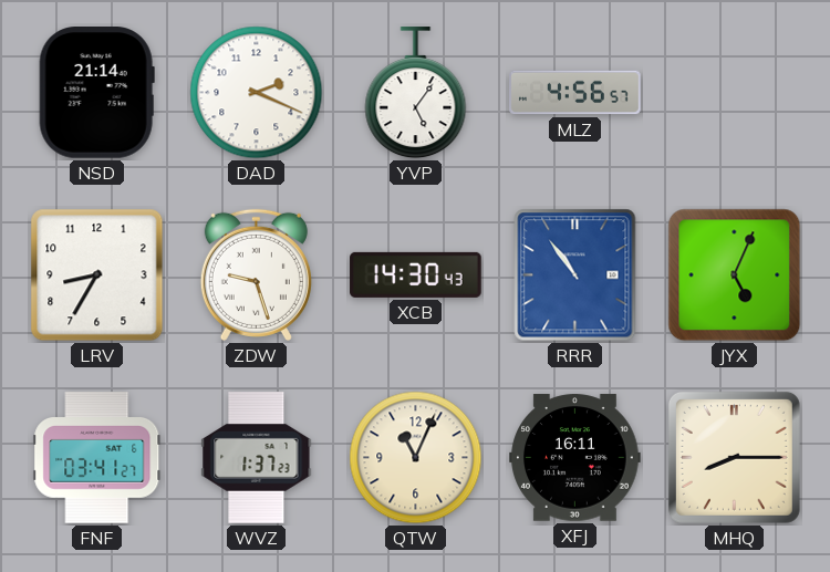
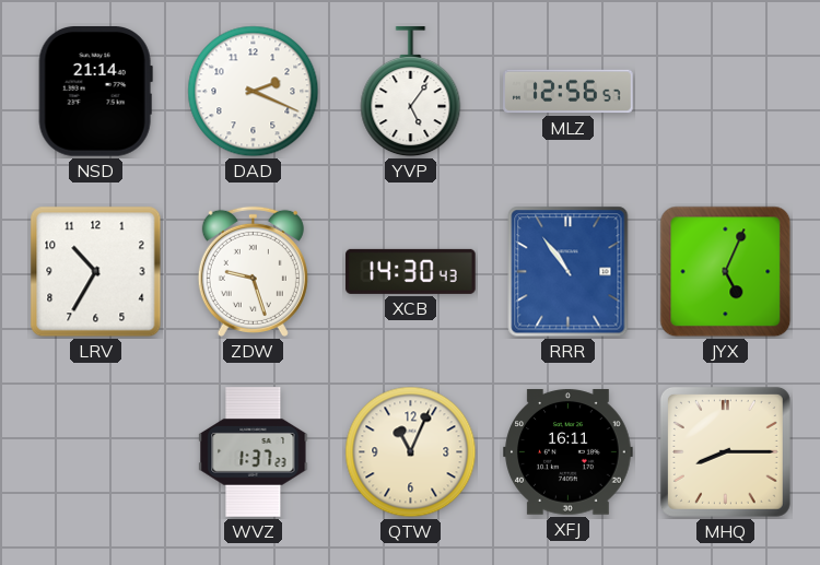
MLZ: 4:56 -> 12:56 (569, 92)
LRV: 8:35 -> 10:35 (96, 272)
FNF: 03:41 -> none (97, 458)
